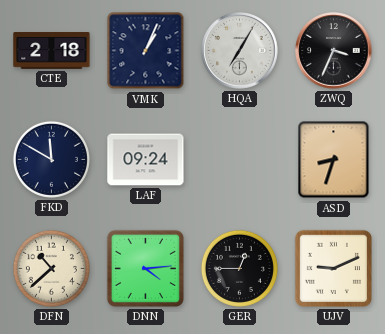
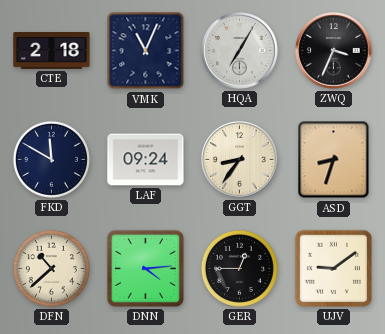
VMK: 1:04 -> 11:04 (146, 51)
GGT: none -> 8:36 (240, 160)
UJV: 9:11 -> 9:09 (333, 268)
